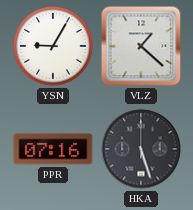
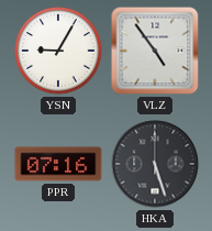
VLZ: 1:22 -> 4:54 (155, 51)
